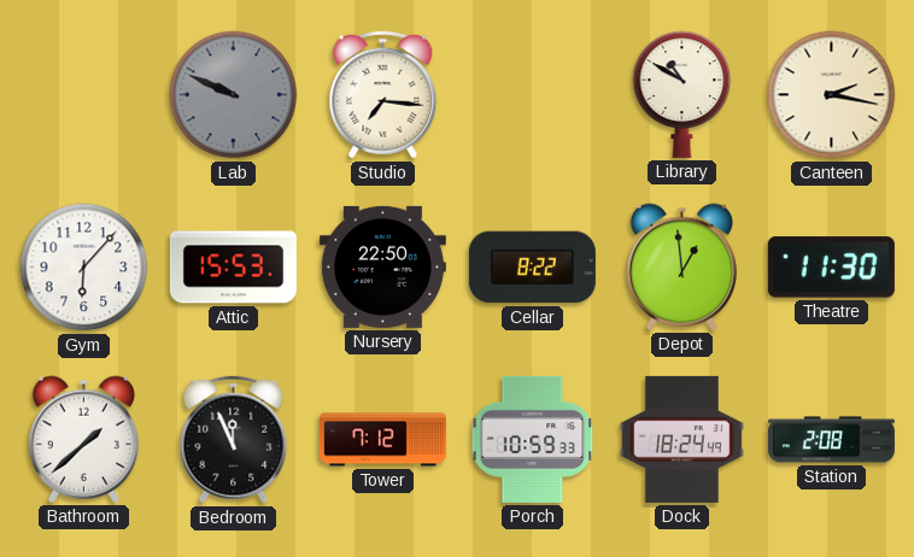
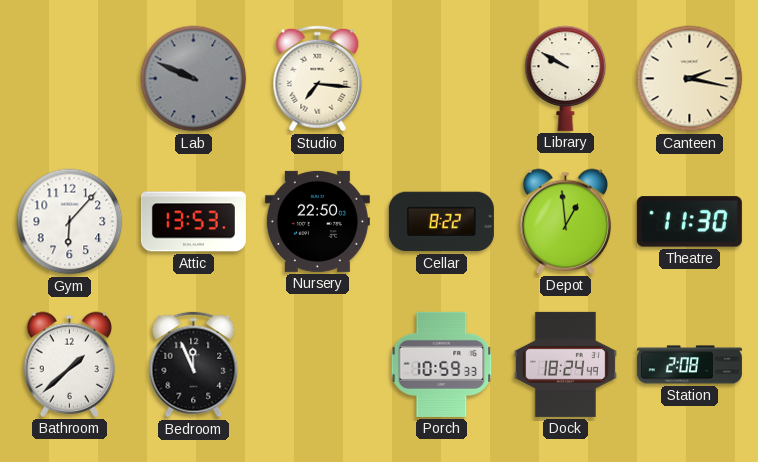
Library: 10:50 -> 9:50 (566, 78)
Attic: 15:53 -> 13:53 (193, 222)
Tower: 7:12 -> none (382, 440)
